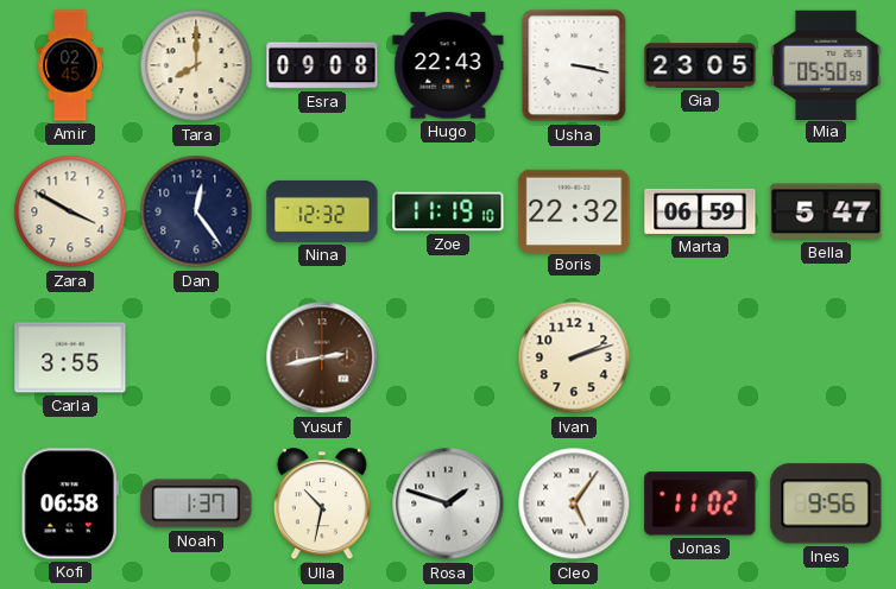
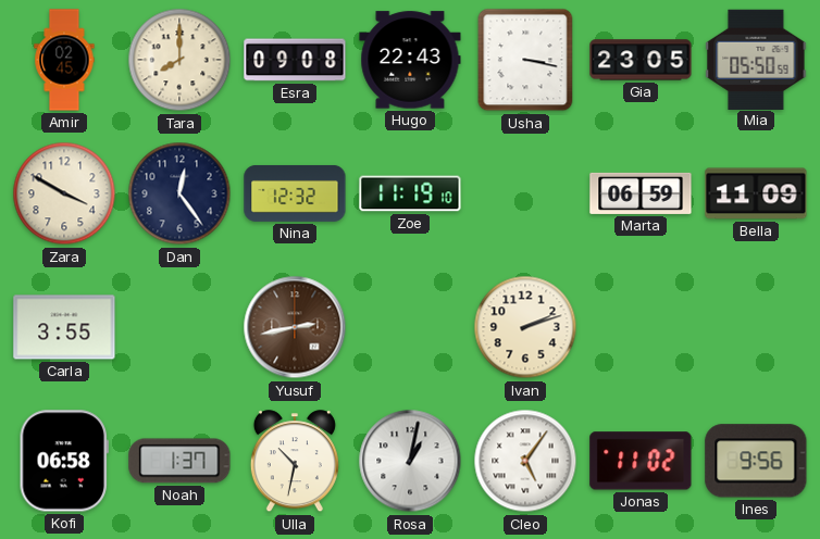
Boris: 22:32 -> none (574, 210)
Bella: 5:47 -> 11:09 (756, 193)
Rosa: 1:48 -> 1:02 (410, 461)
